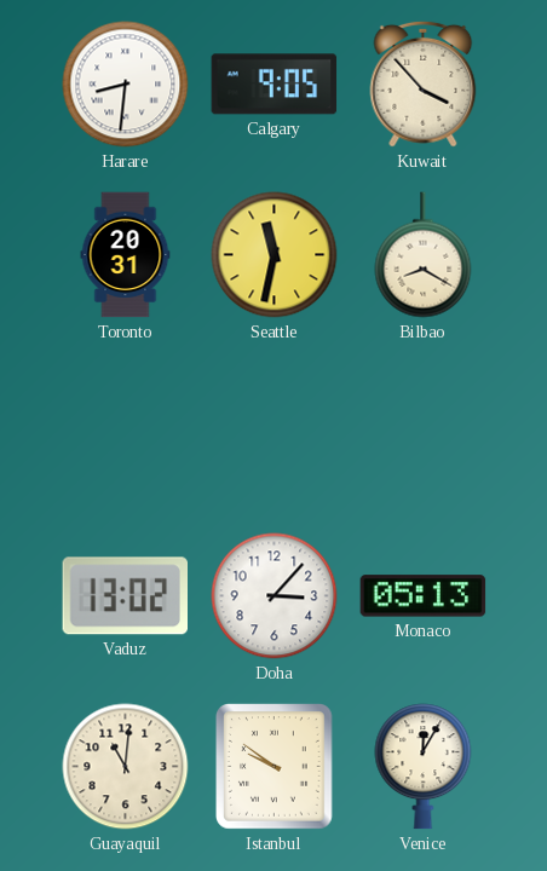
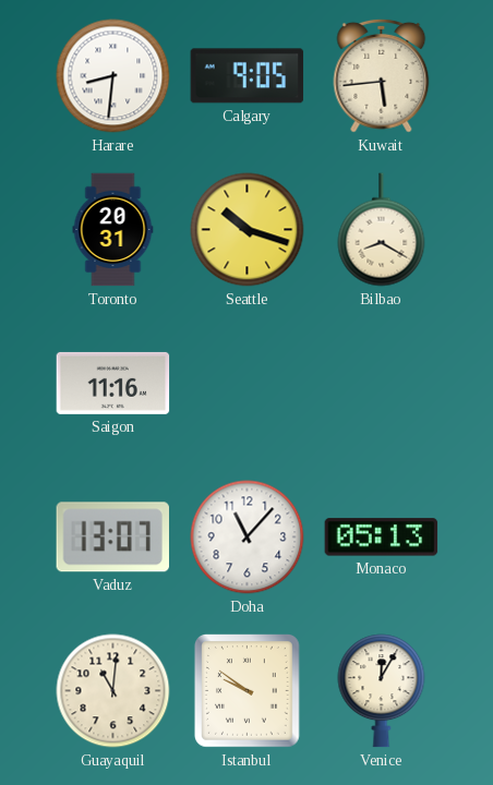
Kuwait: 3:53 -> 5:44 (382, 75)
Seattle: 11:32 -> 10:18 (248, 230)
Saigon: none -> 11:16 (113, 383)
Vaduz: 13:02 -> 13:07 (112, 538)
Doha: 3:07 -> 11:07 (248, 538)
